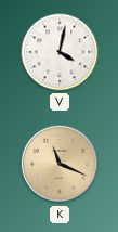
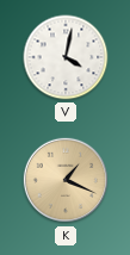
K: 11:19 -> 1:19 (66, 180)
